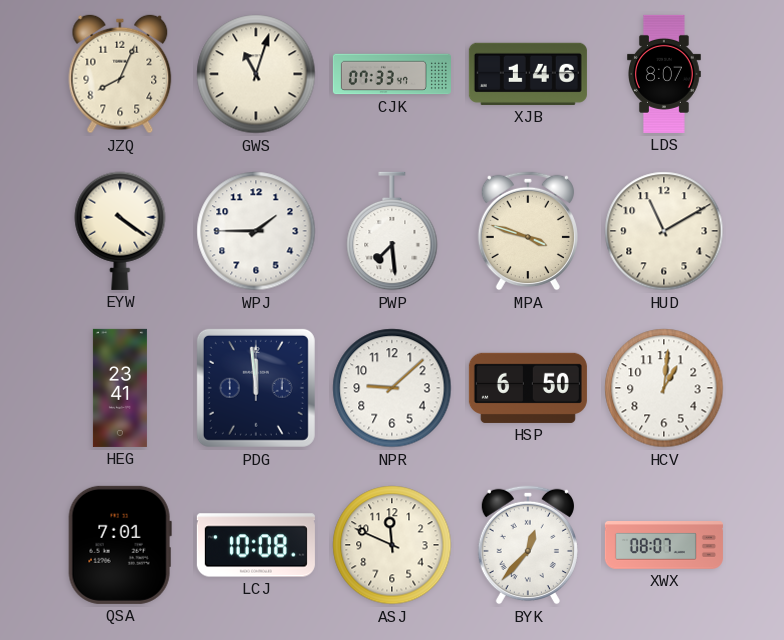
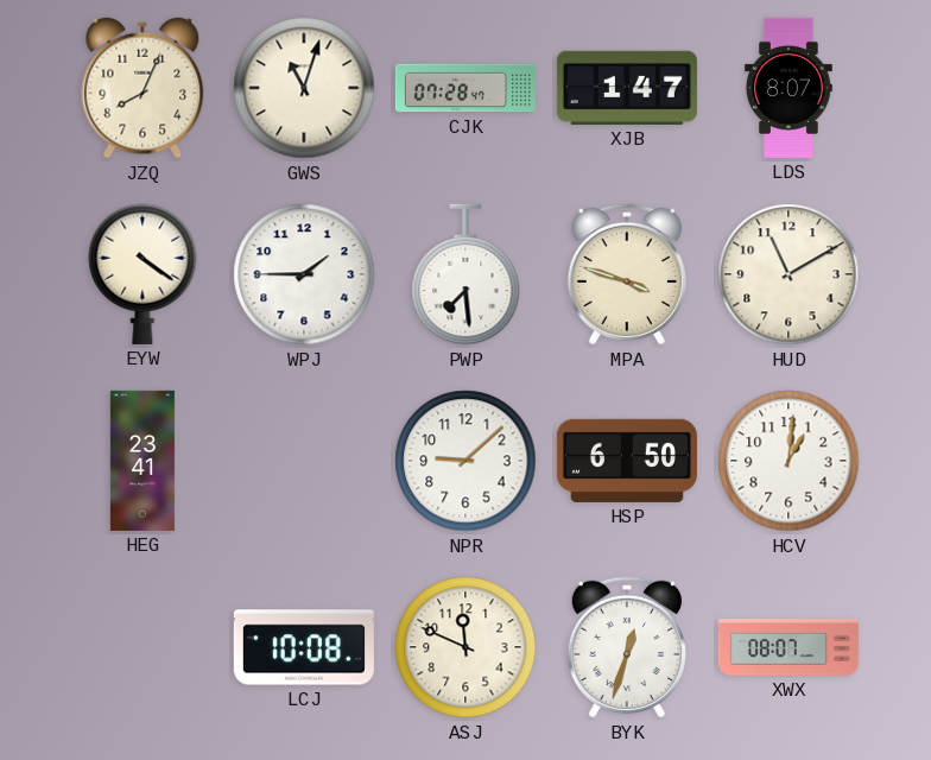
CJK: 07:33 -> 07:28 (465, 88)
XJB: 1:46 -> 1:47 (627, 88)
PDG: 11:59 -> none (256, 388)
QSA: 7:01 -> none (120, 545)
BYK: 12:37 -> 12:33 (627, 647)
